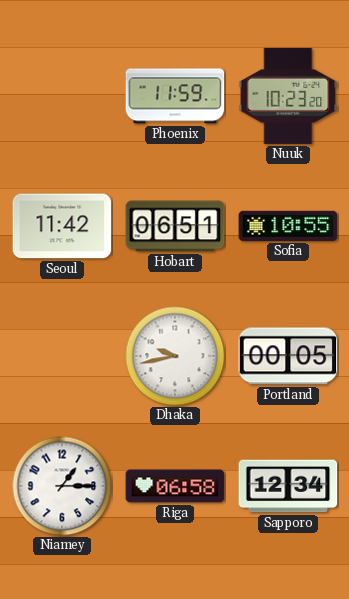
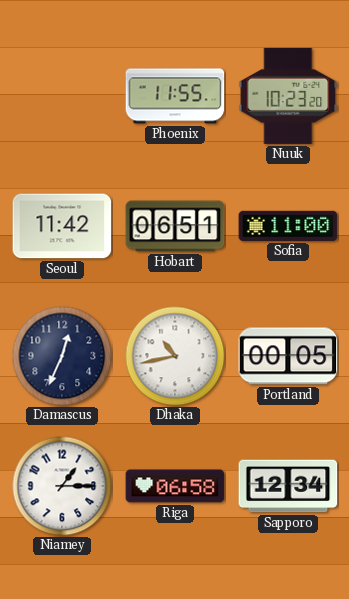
Phoenix: 11:59 -> 11:55 (175, 96)
Sofia: 10:55 -> 11:00 (288, 226)
Damascus: none -> 12:34 (62, 356)
Dhaka: 9:43 -> 10:43 (175, 356)
